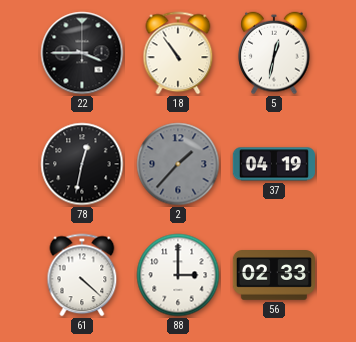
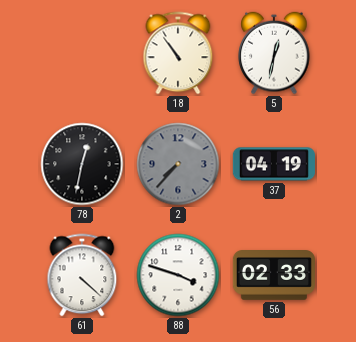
22: 3:45 -> none (82, 53)
2: 1:37 -> 7:37 (178, 164)
88: 3:00 -> 3:48 (178, 275)
